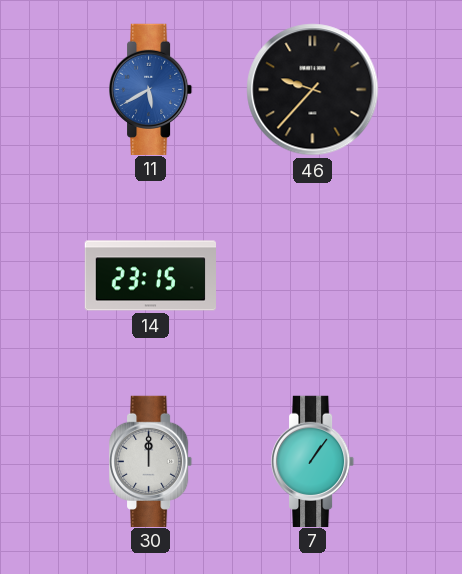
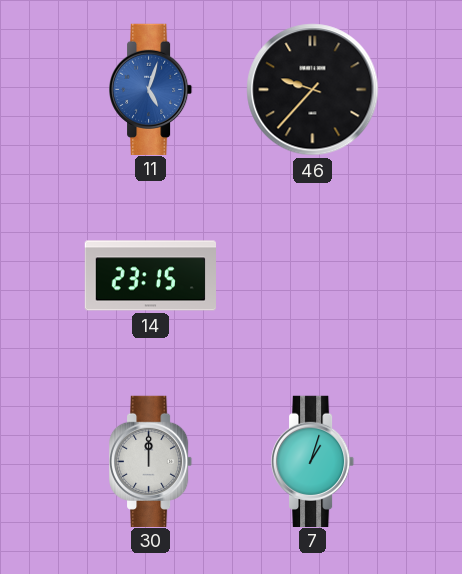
11: 5:40 -> 5:03 (152, 89)
7: 1:06 -> 1:03 (314, 461)
